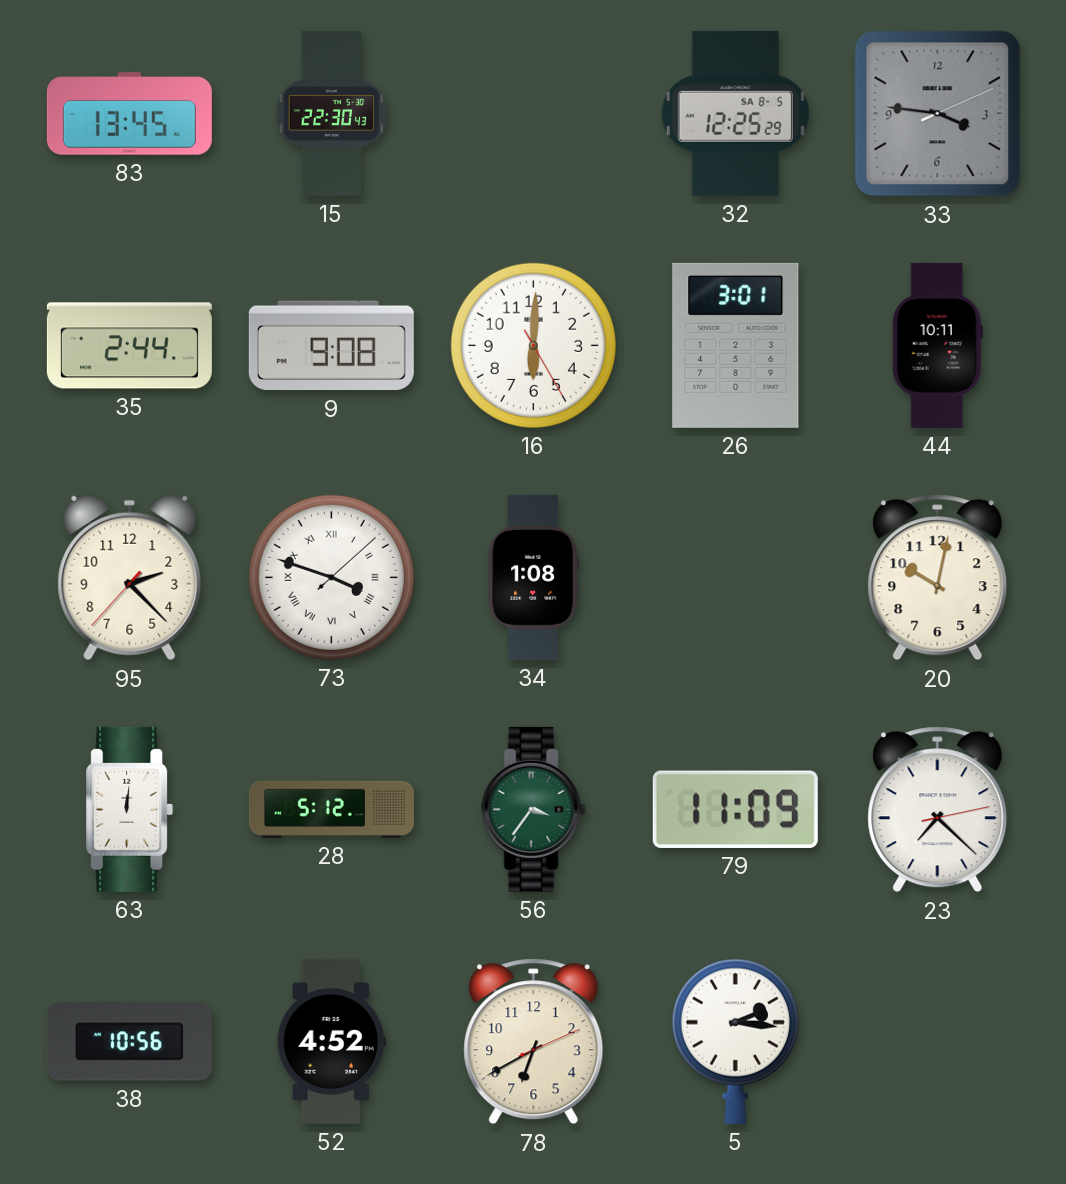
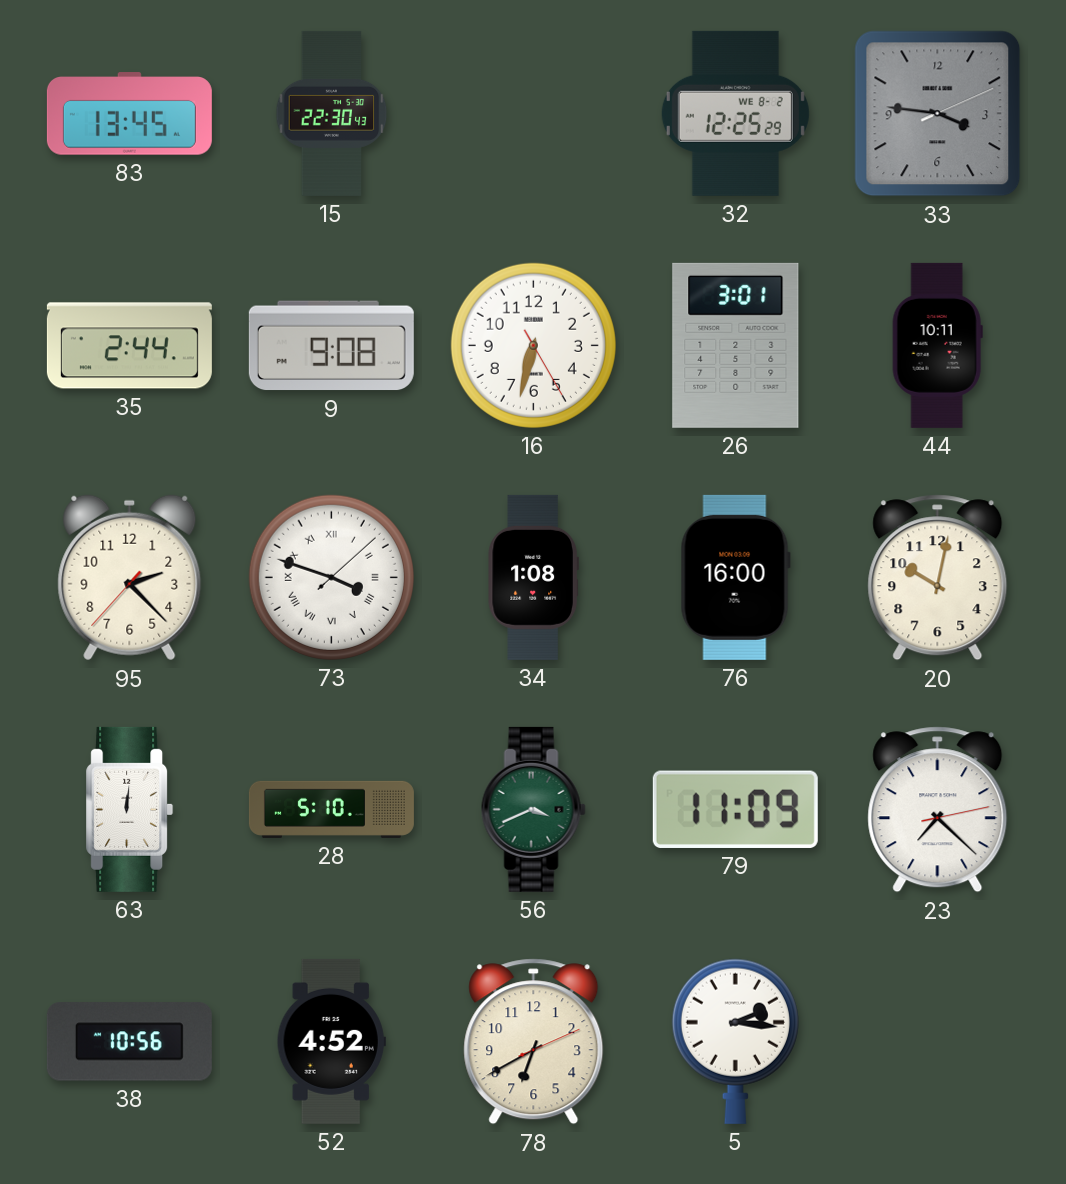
32 date: SA 8-5 -> WE 8-2 (735, 113)
16: 6:00 -> 6:32 (533, 345)
76: none -> 16:00 (735, 577)
28: 5:12 -> 5:10 (331, 809)
56: 3:36 -> 3:41 (533, 809)
